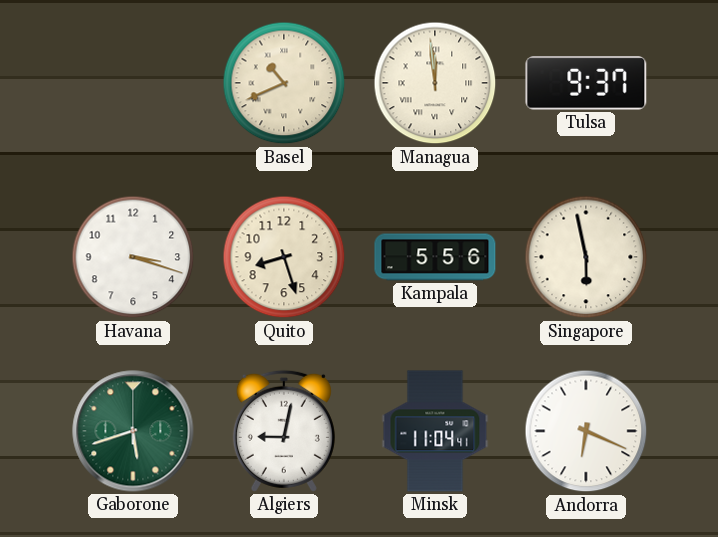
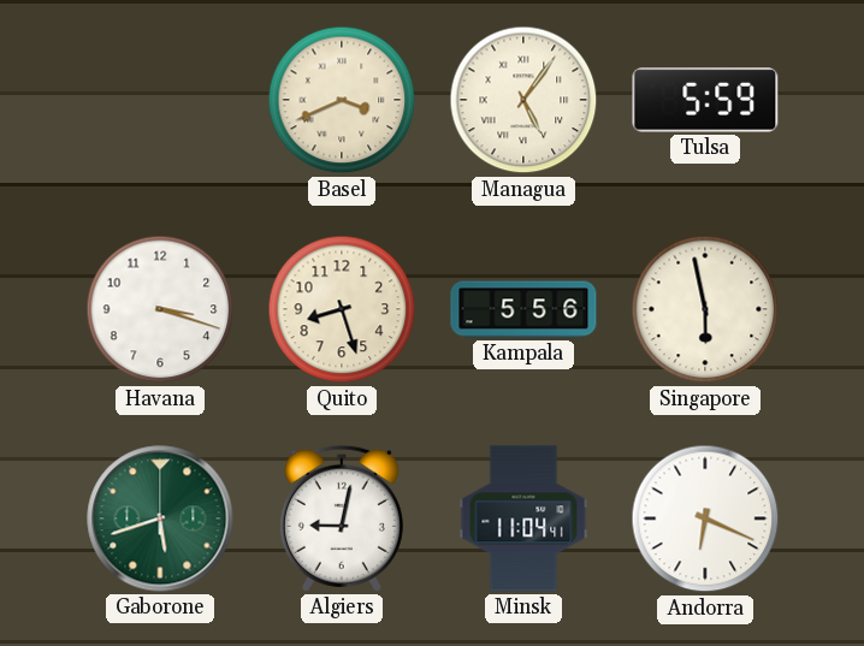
Basel: 10:41 -> 3:41 (342, 100)
Managua: 11:59 -> 5:06 (523, 100)
Tulsa: 9:37 -> 5:59 (705, 100)
